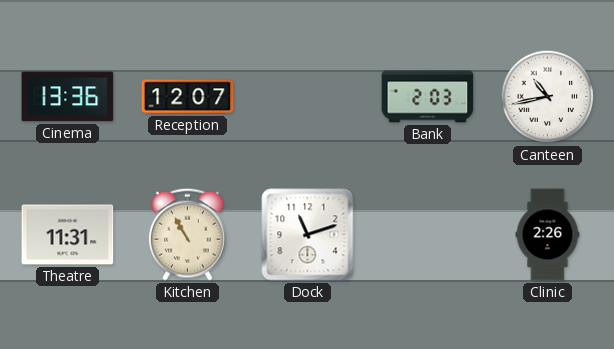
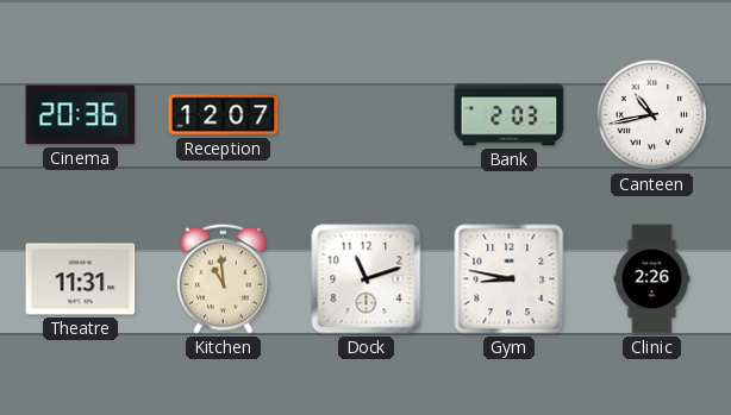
Cinema: 13:36 -> 20:36 (81, 115)
Kitchen: 10:55 -> 10:59 (224, 278)
Gym: none -> 8:47 (510, 279)
